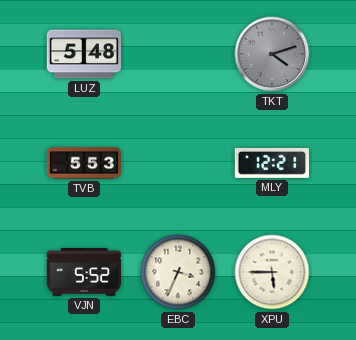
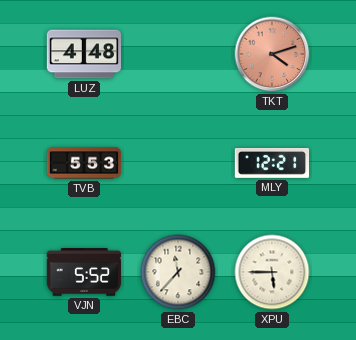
LUZ: 5:48 -> 4:48 (84, 54)
TKT dial: grey -> salmon (272, 54)
EBC: 3:34 -> 11:37 (178, 272)
